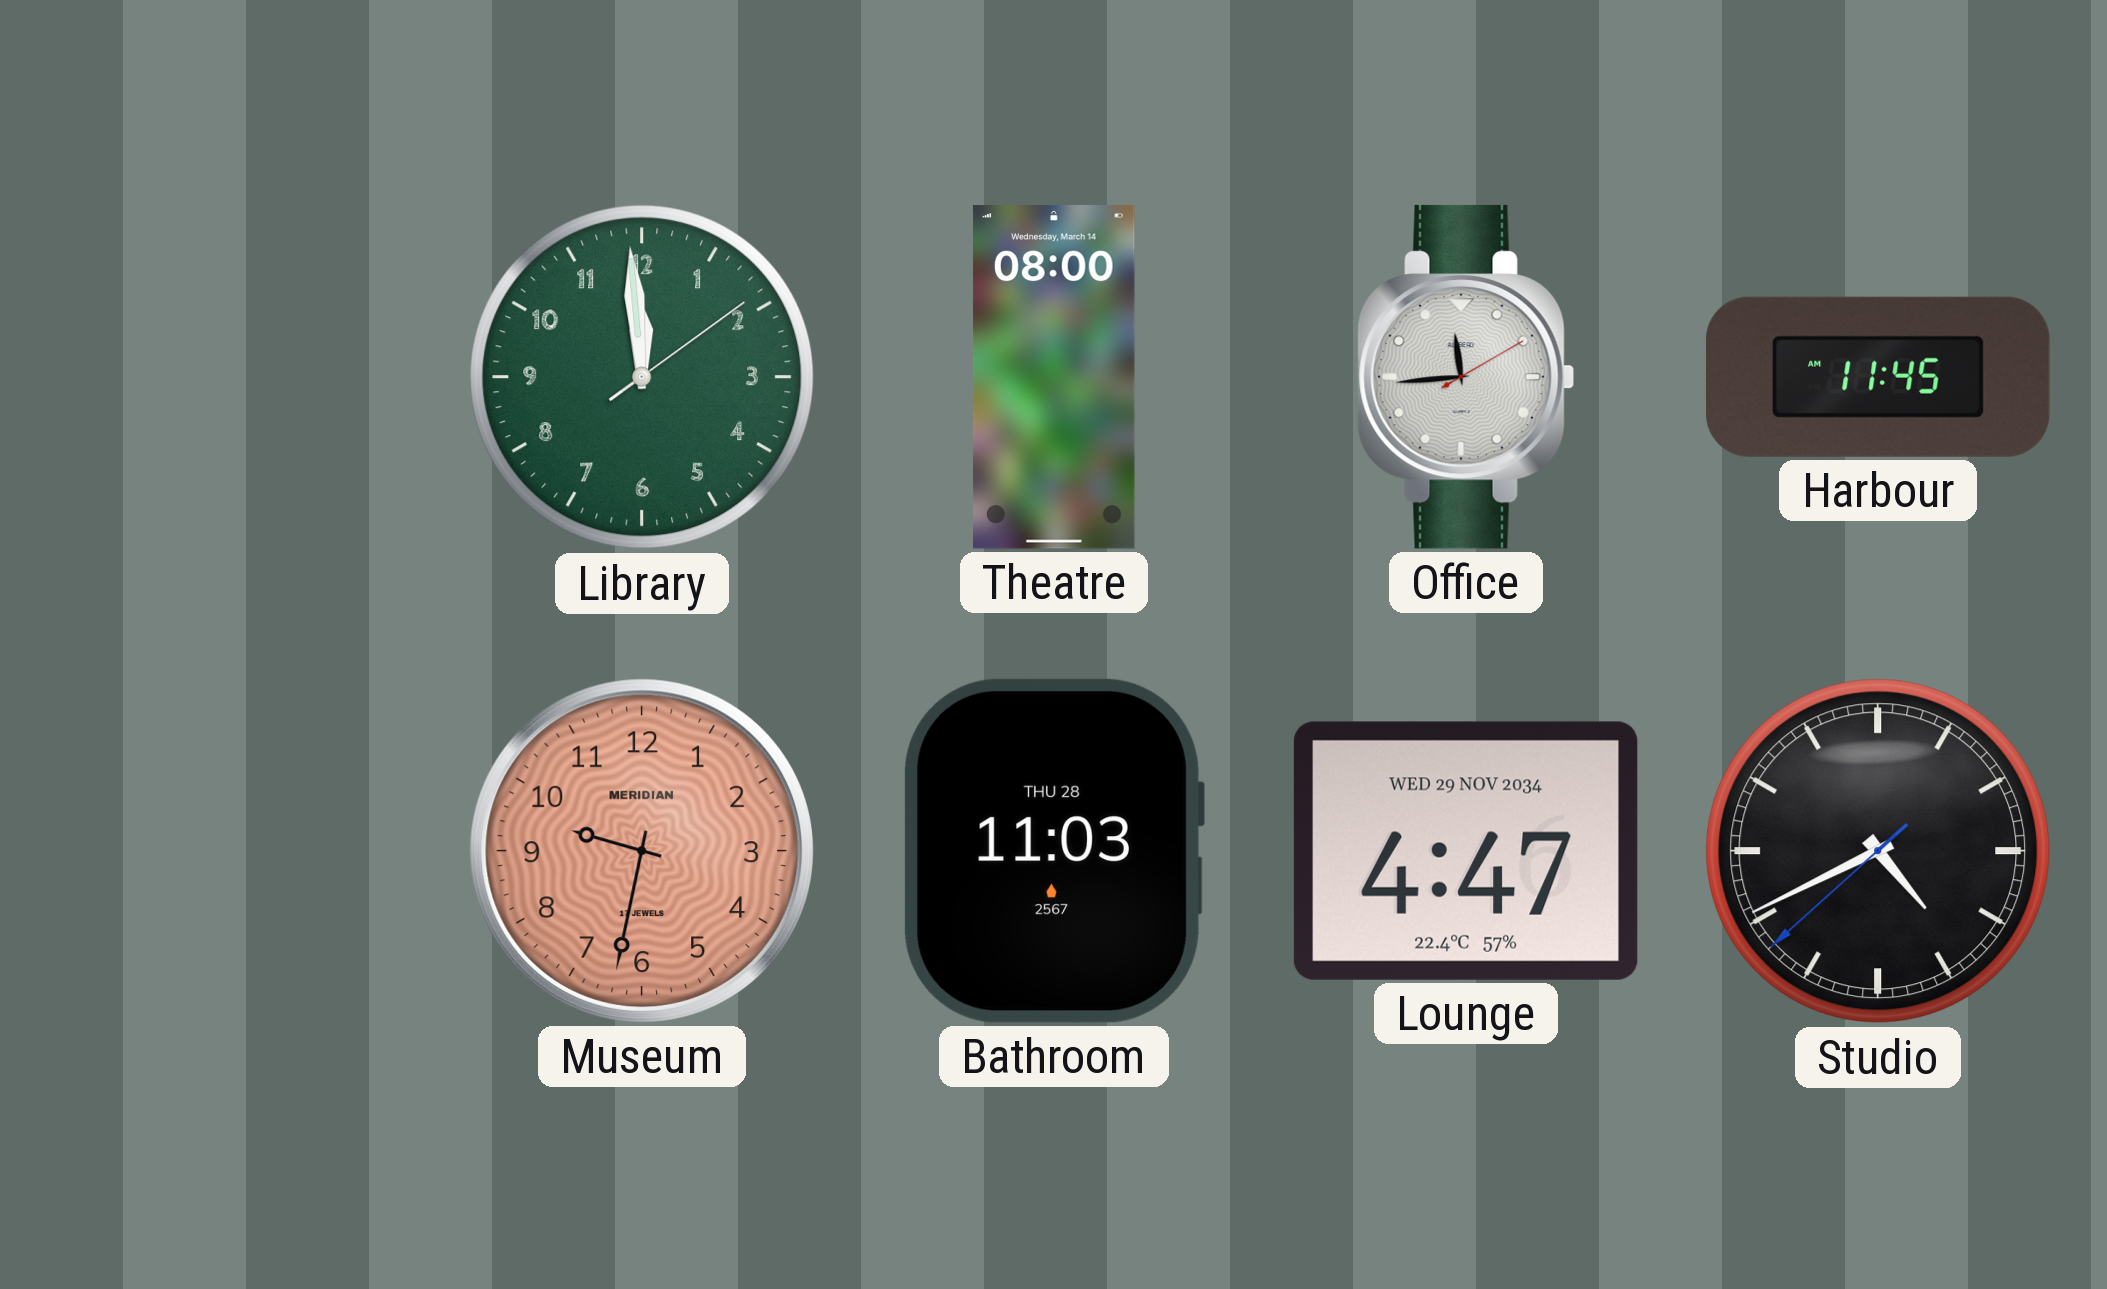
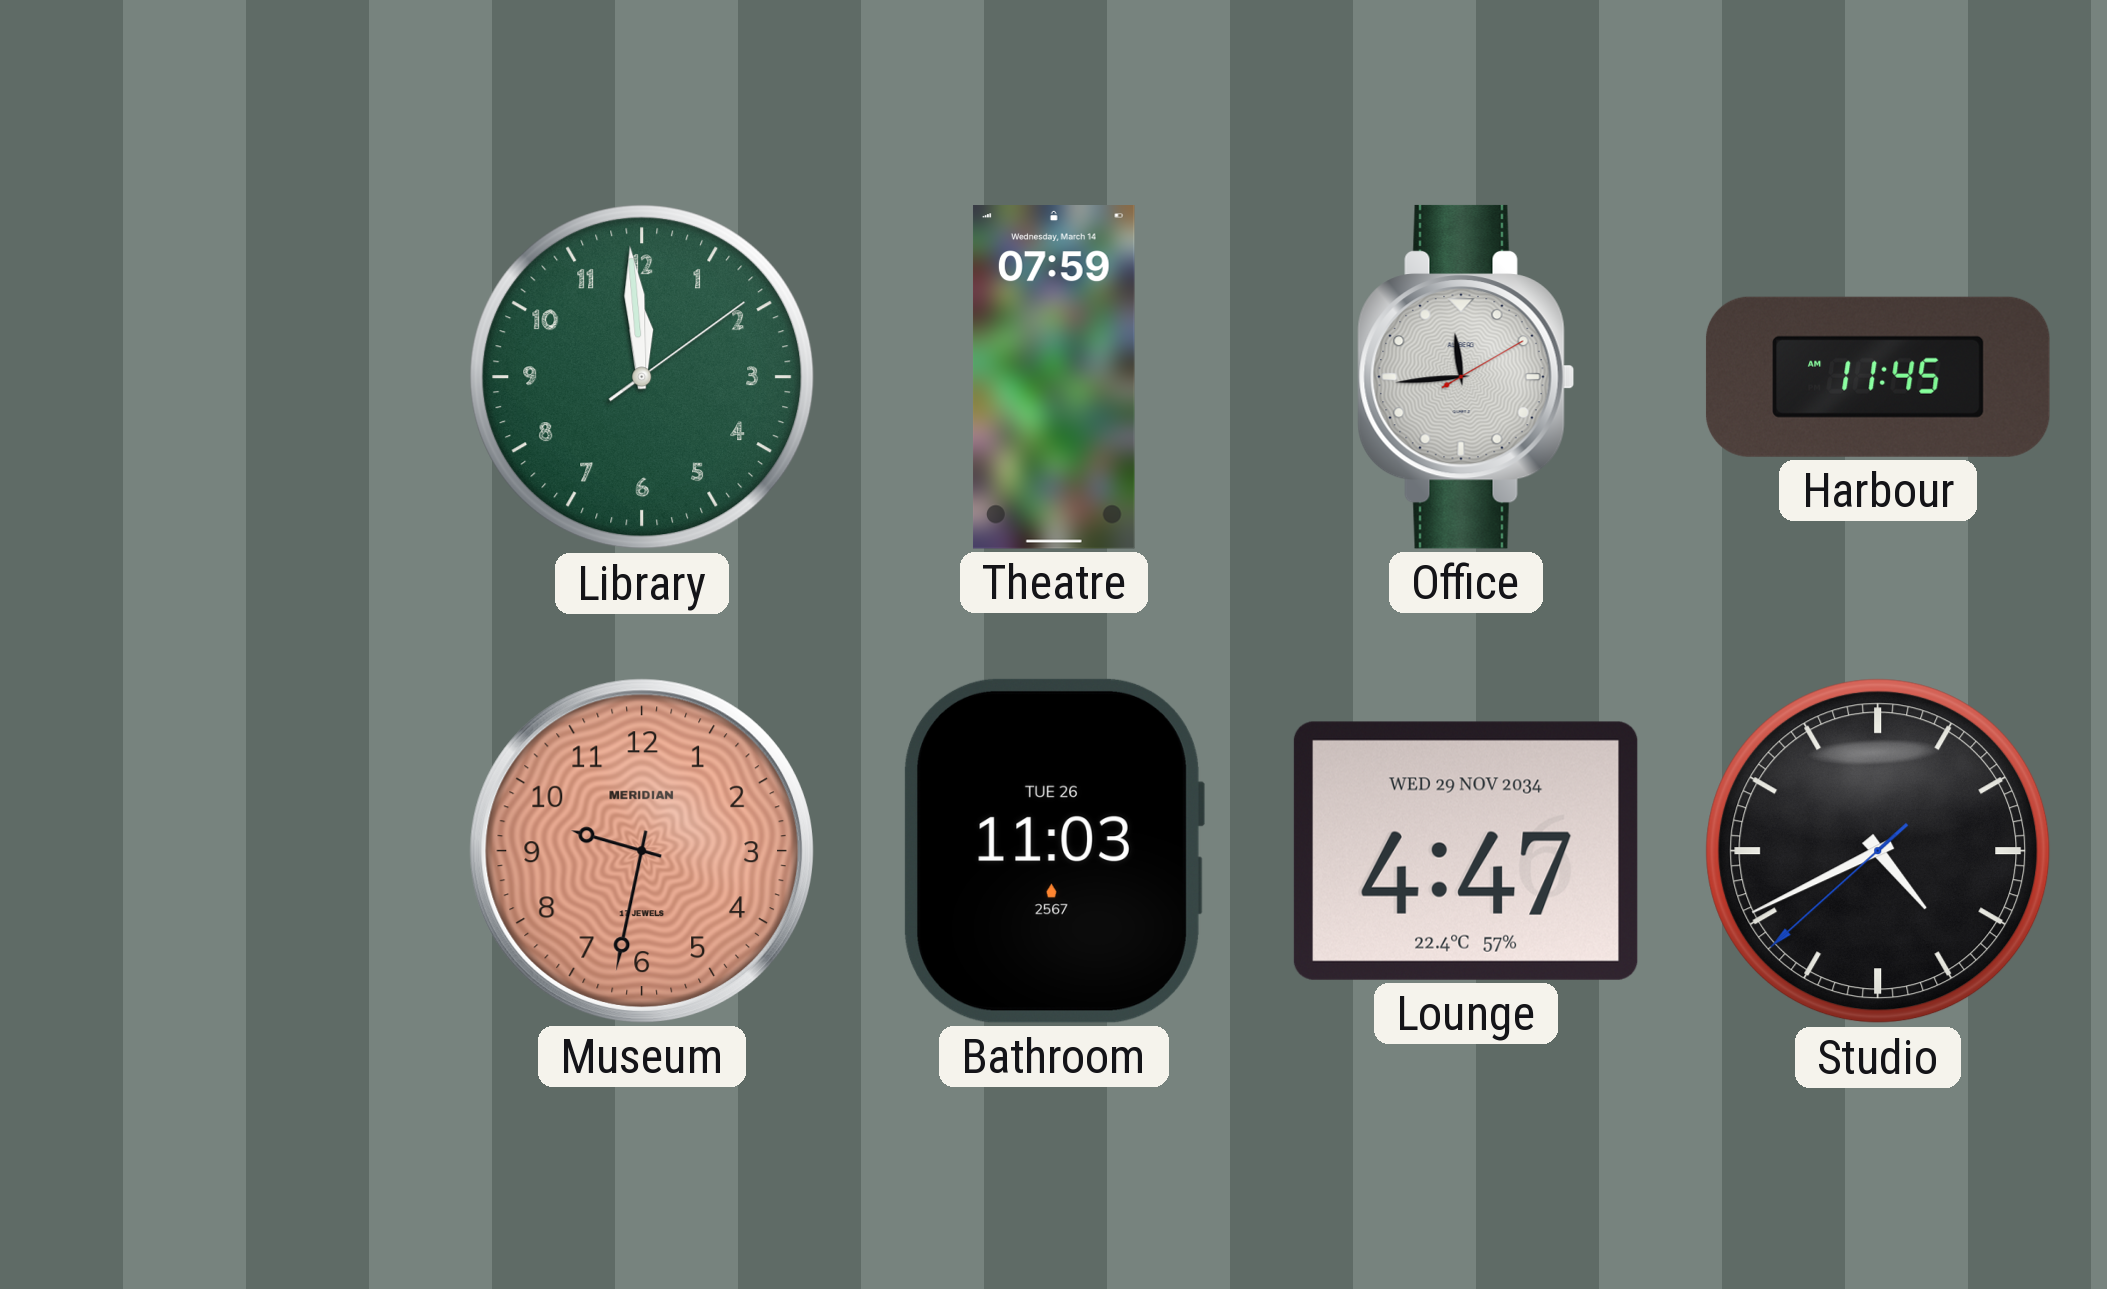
Theatre: 08:00 -> 07:59 (1054, 377)
Bathroom date: THU 28 -> TUE 26 (1054, 851)
